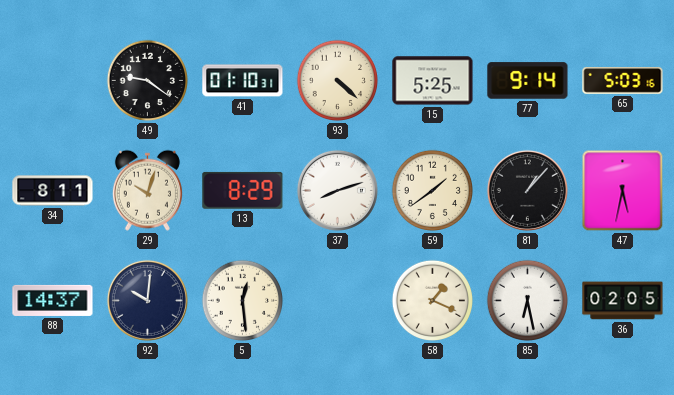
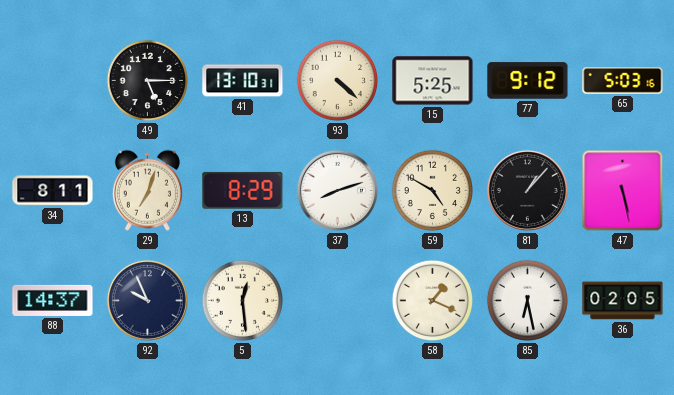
49: 9:21 -> 5:15 (148, 81)
41: 01:10 -> 13:10 (243, 81)
77: 9:14 -> 9:12 (528, 81)
29: 10:03 -> 7:03 (147, 190)
59: 1:39 -> 4:50 (433, 191)
47: 5:32 -> 5:28 (623, 191)
92: 10:01 -> 9:56 (147, 300)
